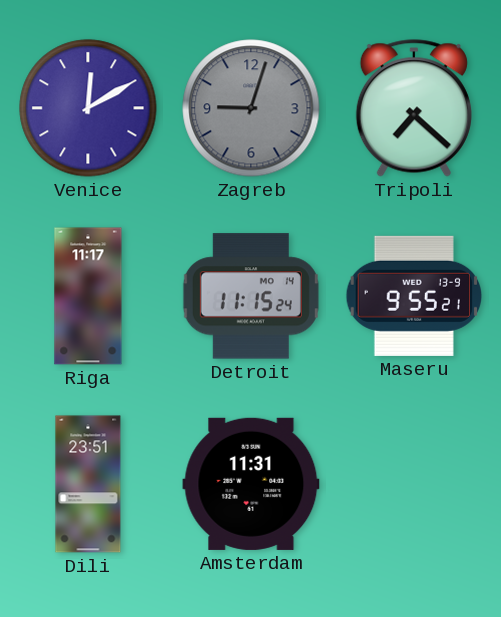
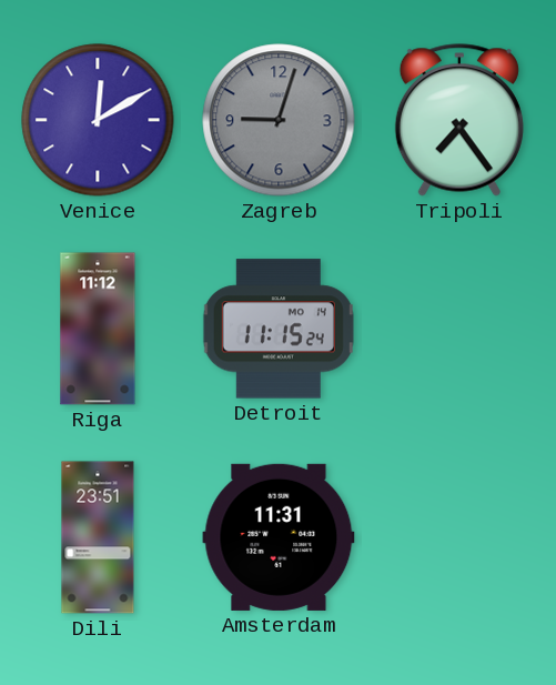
Tripoli: 7:22 -> 7:24 (459, 120)
Riga: 11:17 -> 11:12 (98, 329)
Maseru: 9:55 -> none (413, 296)
